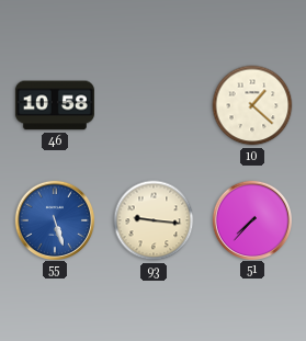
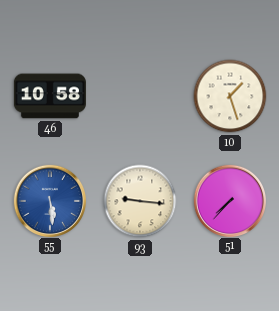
10: 1:22 -> 1:27 (230, 96)
55: 5:27 -> 5:29 (49, 200)
